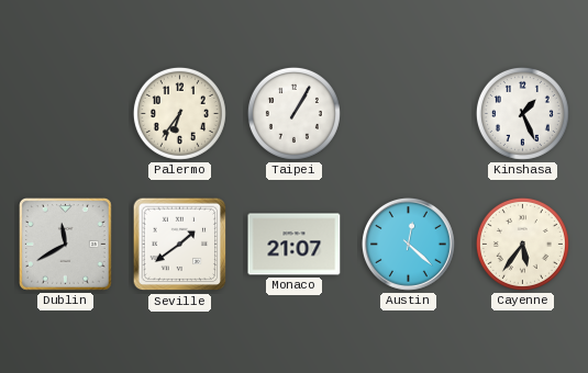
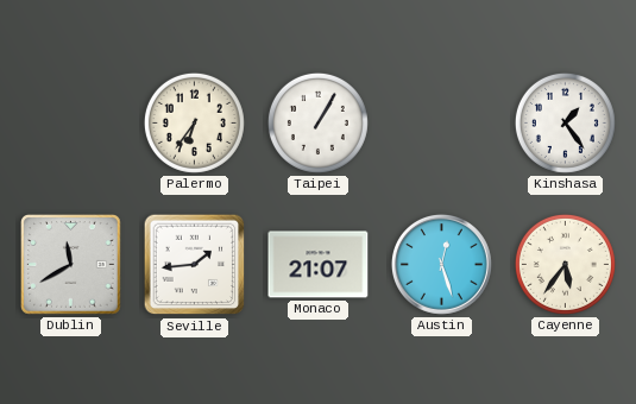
Kinshasa: 1:26 -> 1:24 (565, 122)
Seville: 1:39 -> 1:44 (195, 265)
Austin: 12:22 -> 12:27 (441, 264)
